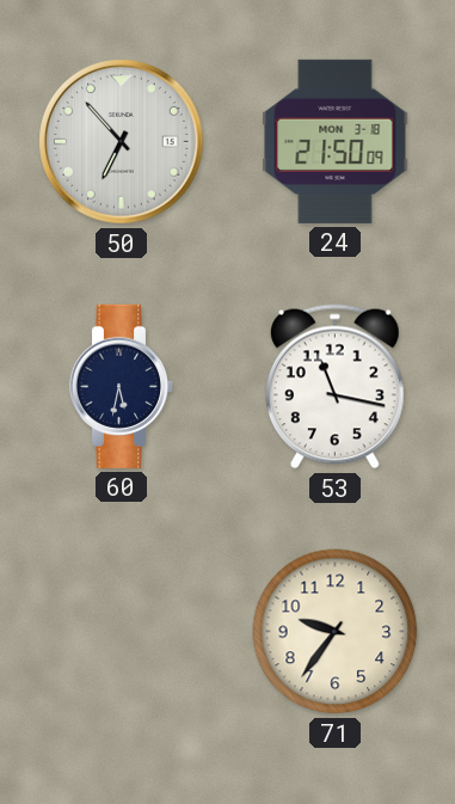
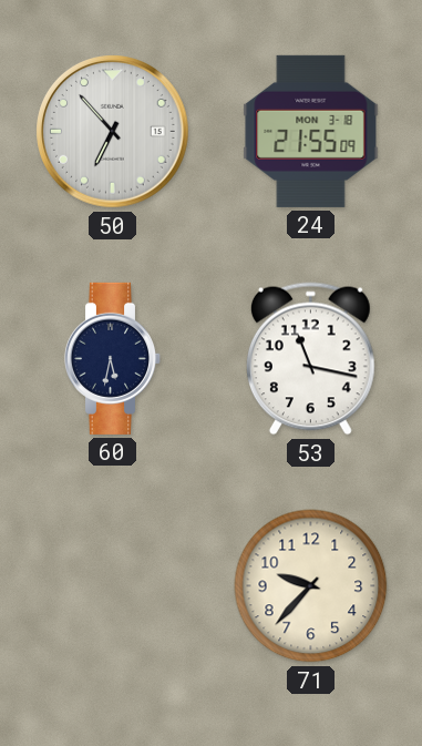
24: 21:50 -> 21:55 (311, 131)
71: 9:36 -> 9:37 (311, 586)
